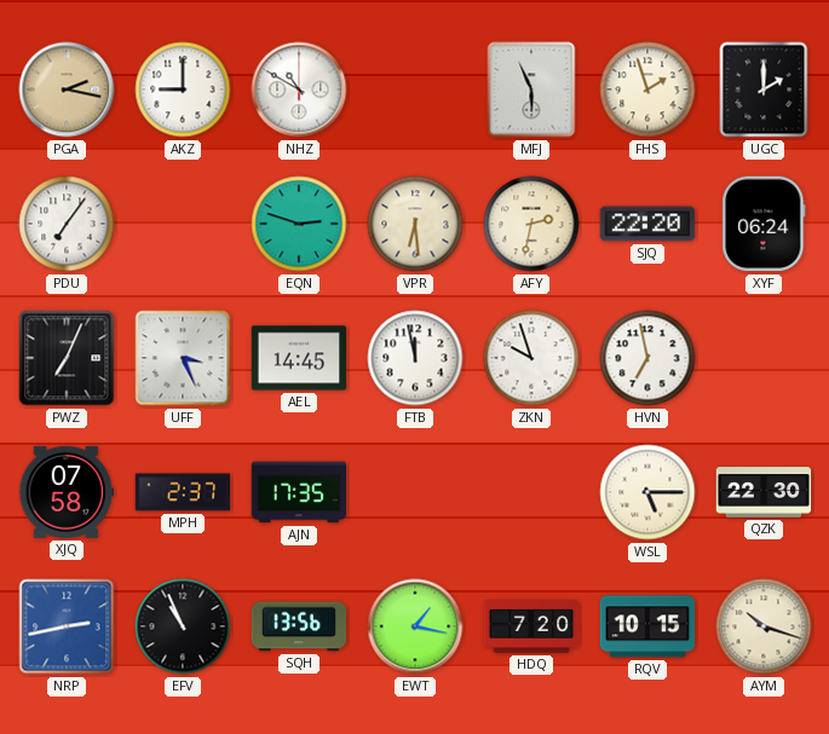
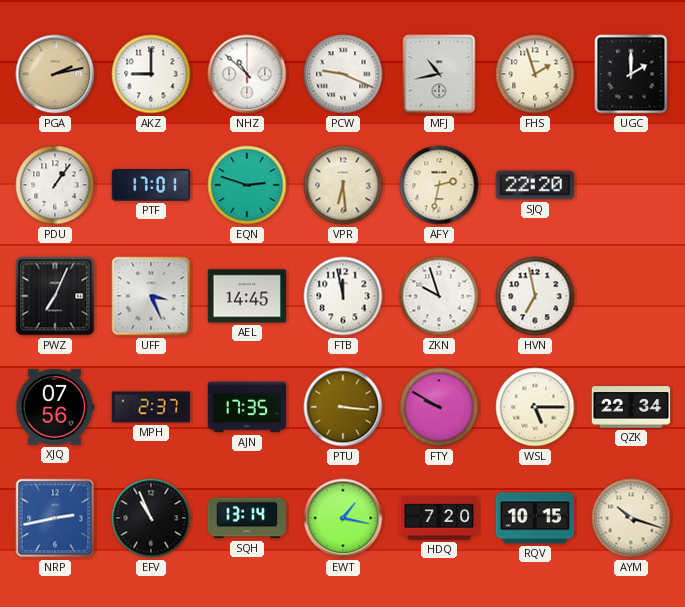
PGA: 2:17 -> 2:13 (55, 74)
NHZ: 10:50 -> 10:52 (247, 74)
PCW: none -> 9:19 (343, 74)
MFJ: 5:56 -> 10:43 (439, 74)
PDU: 7:06 -> 1:06 (55, 185)
PTF: none -> 17:01 (151, 185)
XYF: 06:24 -> none (764, 224)
XJQ: 07:58 -> 07:56 (55, 407)
PTU: none -> 3:16 (343, 407)
FTY: none -> 9:50 (439, 407)
QZK: 22:30 -> 22:34 (631, 407)
SQH: 13:56 -> 13:14 (247, 518)
